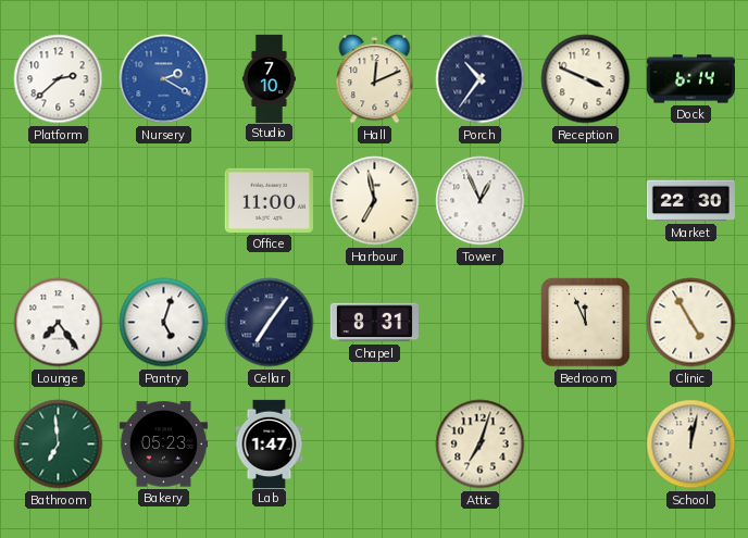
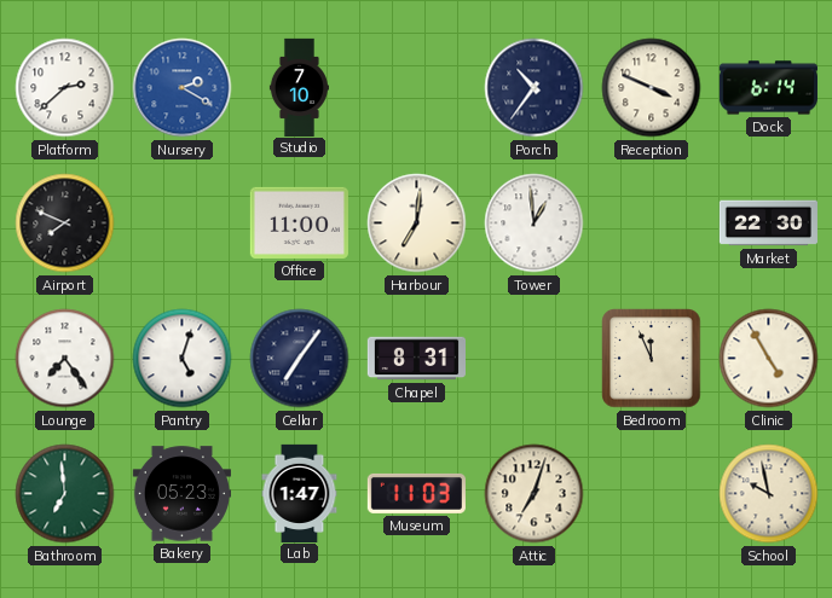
Hall: 12:11 -> none (375, 79)
Airport: none -> 7:49 (65, 223)
Harbour: 6:58 -> 7:01 (417, 223)
Tower: 12:56 -> 12:59 (535, 223)
Museum: none -> 11:03 (416, 493)
School: 12:02 -> 9:58 (769, 494)
